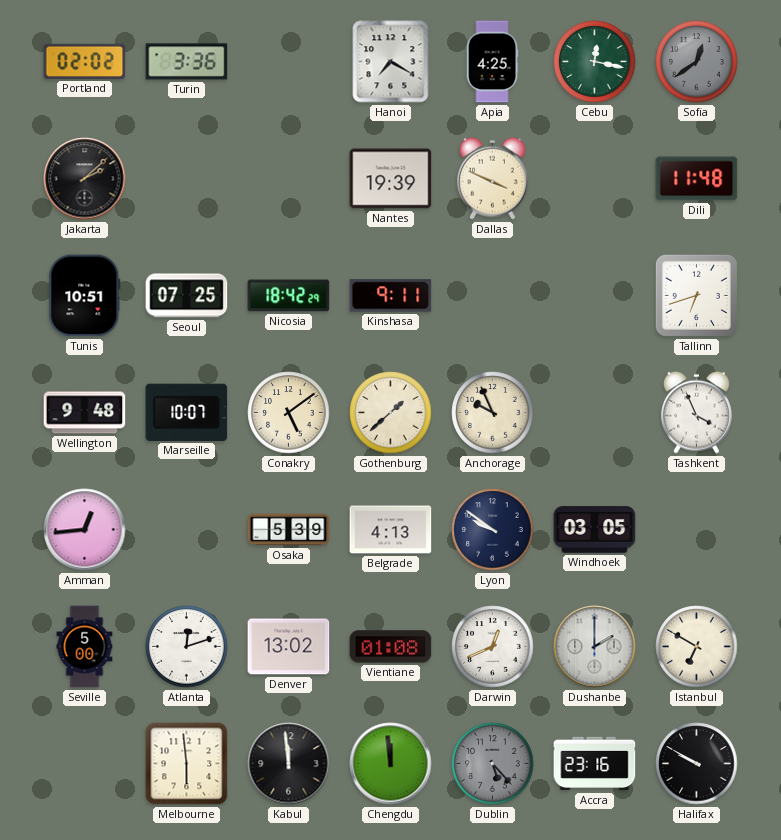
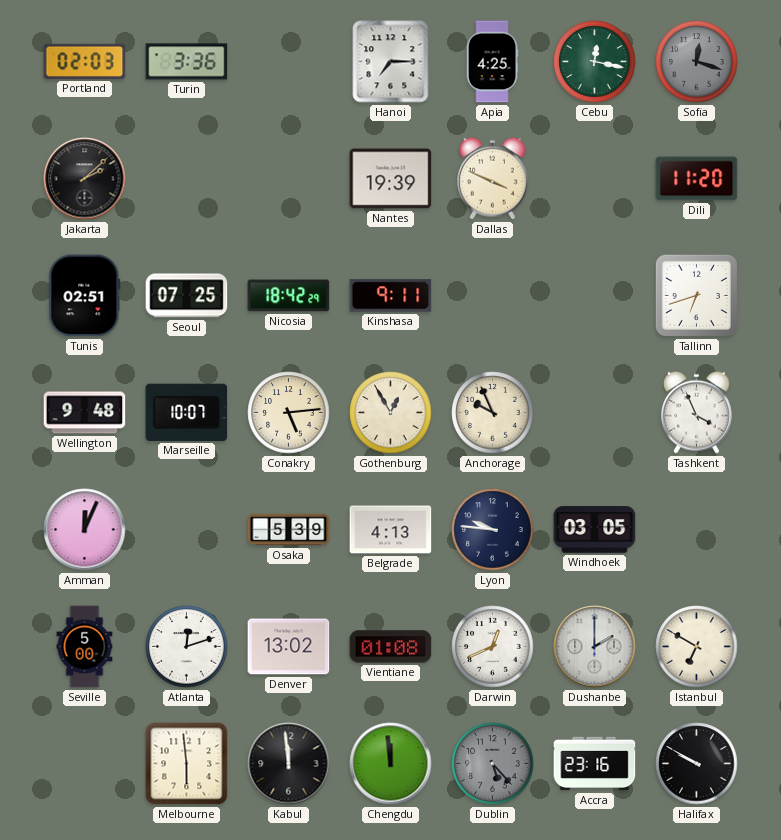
Portland: 02:02 -> 02:03 (85, 61)
Hanoi: 7:20 -> 7:15 (391, 62)
Sofia: 12:39 -> 12:18 (697, 62)
Dili: 11:48 -> 11:20 (697, 179)
Tunis: 10:51 -> 02:51 (85, 296)
Conakry: 5:09 -> 5:14 (289, 413)
Gothenburg: 1:38 -> 12:55 (391, 413)
Amman: 12:44 -> 12:04 (85, 530)
Lyon: 9:51 -> 9:46 (493, 530)
